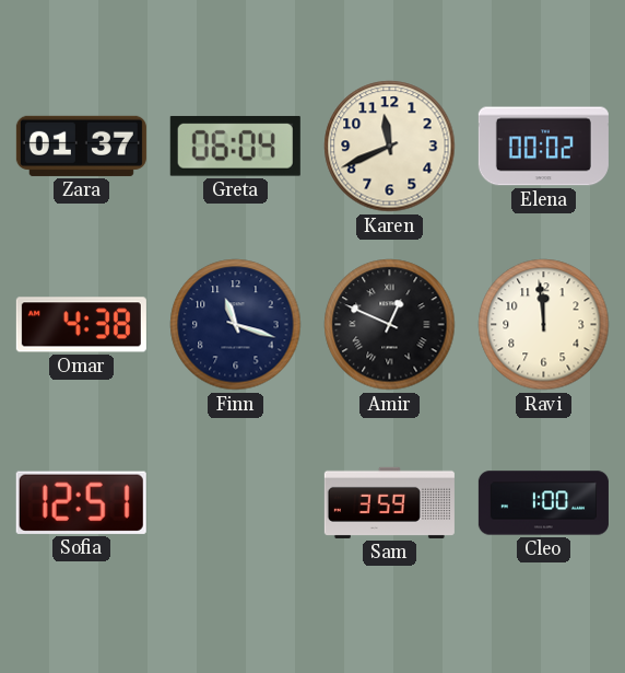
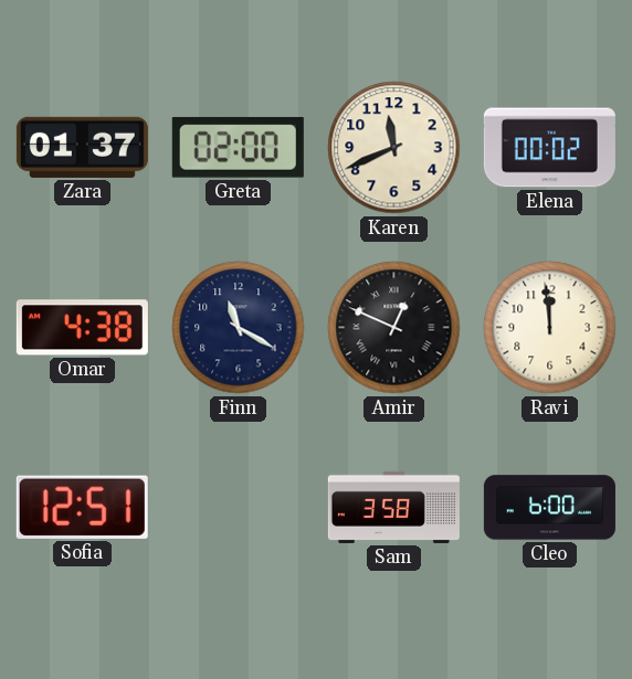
Greta: 06:04 -> 02:00 (238, 147)
Finn: 11:18 -> 11:20 (239, 328)
Sam: 3:59 -> 3:58 (393, 507)
Cleo: 1:00 -> 6:00 (549, 508)
